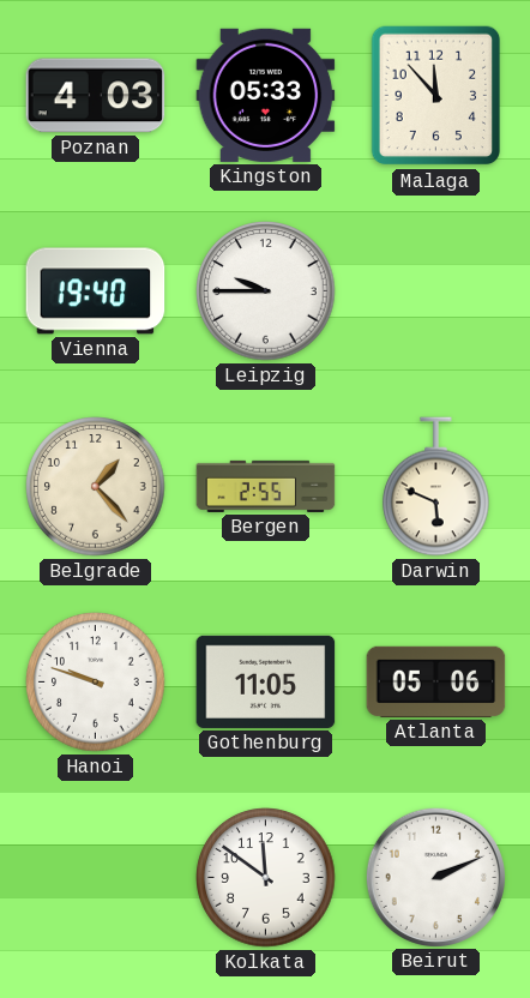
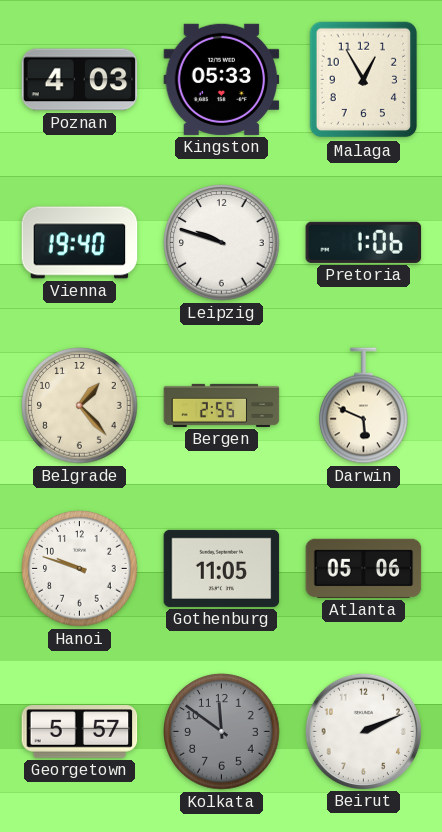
Malaga: 11:53 -> 12:55 (364, 80)
Leipzig: 9:45 -> 9:48 (222, 243)
Pretoria: none -> 1:06 (364, 242)
Georgetown: none -> 5:57 (80, 732)
Kolkata dial: white -> grey (222, 732)
